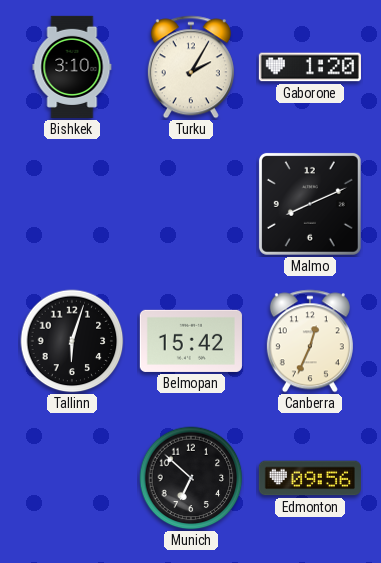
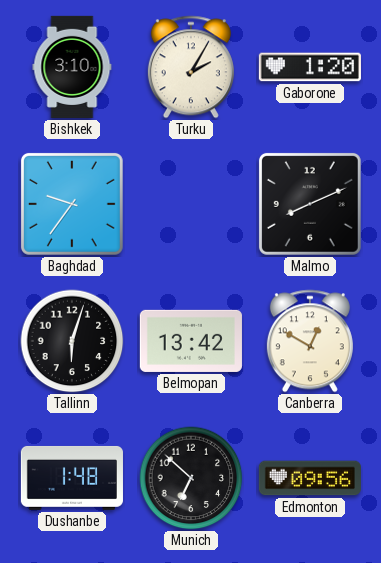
Baghdad: none -> 9:36 (72, 204)
Belmopan: 15:42 -> 13:42 (191, 341)
Canberra: 12:34 -> 12:50 (310, 341)
Dushanbe: none -> 1:48 (72, 478)
